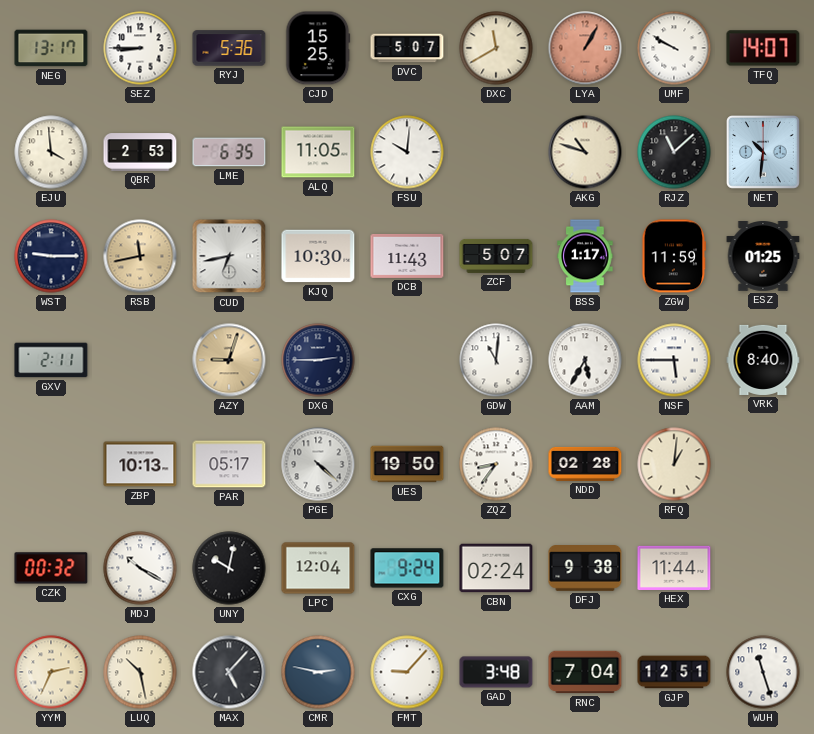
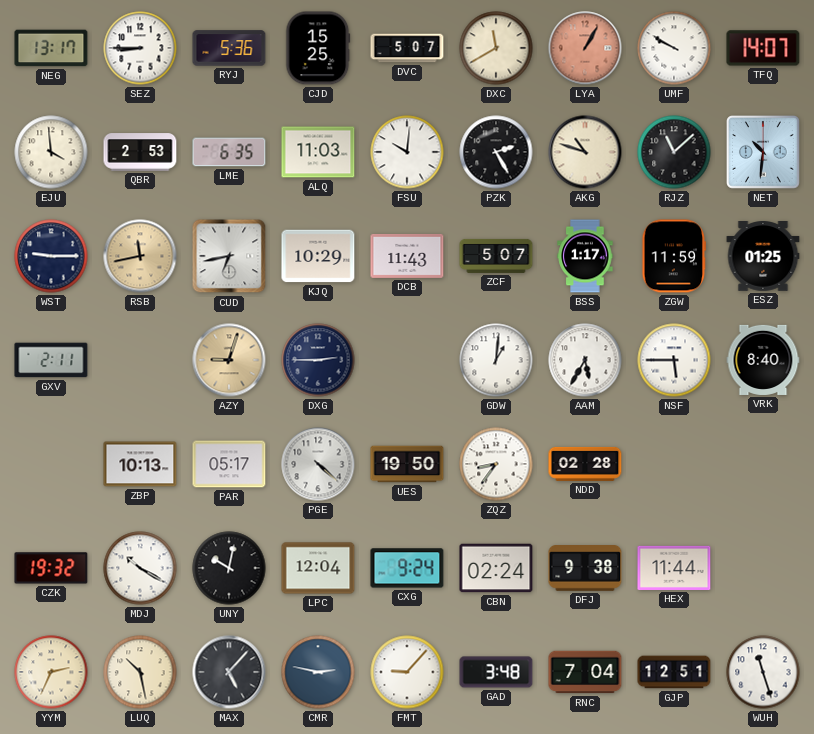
ALQ: 11:05 -> 11:03 (318, 152)
PZK: none -> 2:25 (496, 152)
KJQ: 10:30 -> 10:29 (318, 256)
GDW: 11:01 -> 1:01 (496, 360)
RFQ: 1:01 -> none (674, 464)
CZK: 00:32 -> 19:32 (51, 568)
